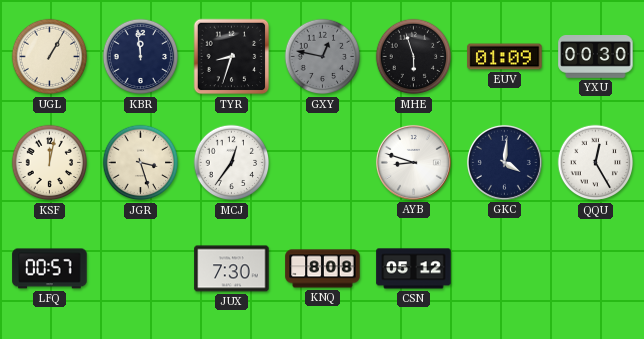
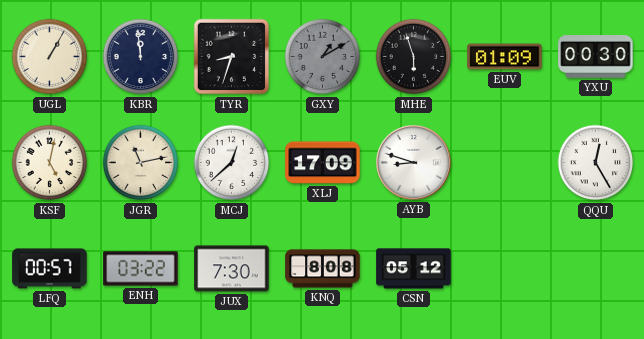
GXY: 12:47 -> 1:10 (323, 57)
KSF: 12:02 -> 5:02 (50, 163)
JGR: 3:27 -> 11:13 (141, 163)
MCJ: 12:36 -> 12:38 (232, 163)
XLJ: none -> 17:09 (323, 163)
GKC: 4:01 -> none (504, 162)
ENH: none -> 03:22 (141, 269)
